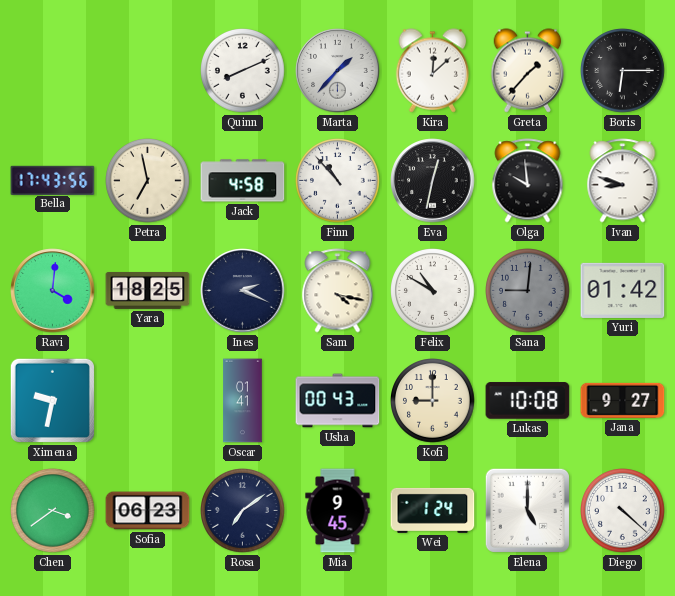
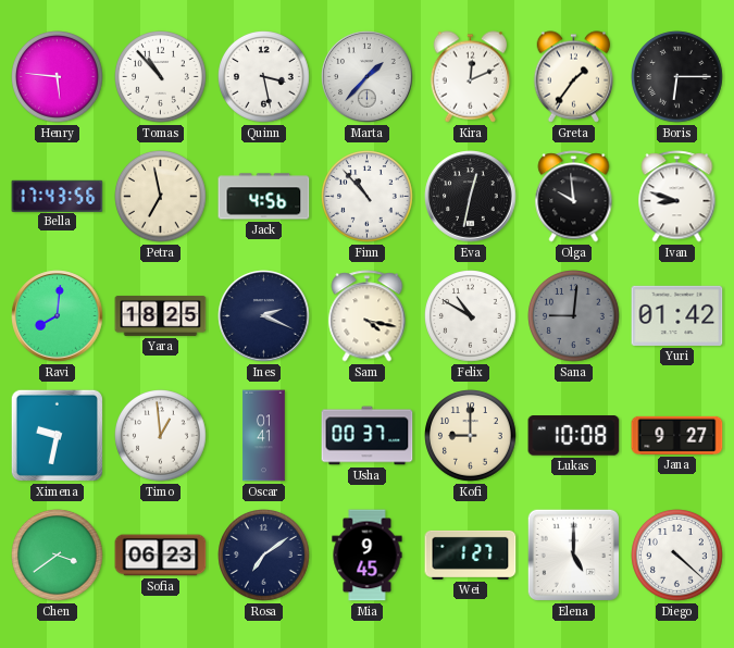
Henry: none -> 5:46 (58, 77)
Tomas: none -> 10:53 (161, 77)
Quinn: 8:11 -> 3:28 (264, 77)
Kira: 12:08 -> 12:11 (471, 77)
Greta: 1:37 -> 1:36 (574, 77)
Jack: 4:58 -> 4:56 (264, 197)
Ravi: 4:01 -> 8:01 (58, 316)
Timo: none -> 12:59 (161, 436)
Usha: 00:43 -> 00:37 (368, 436)
Wei: 1:24 -> 1:27 (471, 554)
